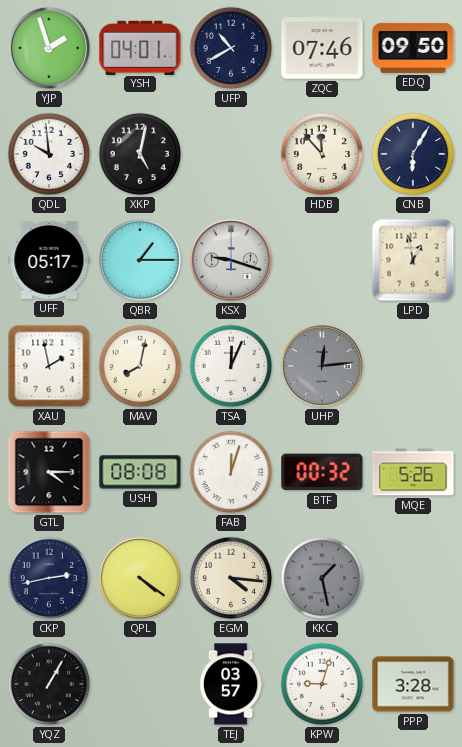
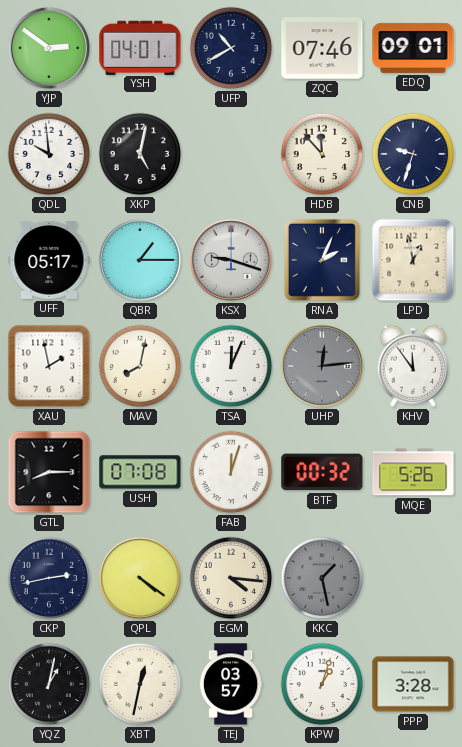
YJP: 1:57 -> 2:51 (49, 48)
EDQ: 09:50 -> 09:01 (413, 48)
CNB: 6:05 -> 9:33 (413, 154)
RNA: none -> 2:04 (322, 260)
KHV: none -> 11:54 (413, 366)
GTL: 4:15 -> 8:15 (49, 472)
USH: 08:08 -> 07:08 (140, 472)
YQZ: 1:05 -> 1:02 (49, 684)
XBT: none -> 12:32 (140, 684)
KPW: 9:03 -> 1:03 (322, 684)
